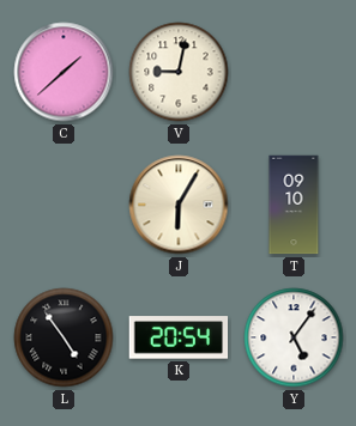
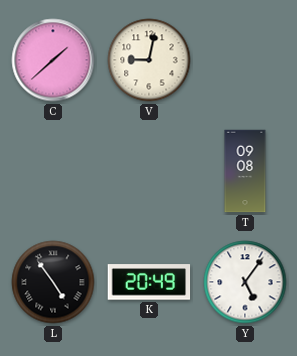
J: 6:05 -> none (179, 205)
T: 09:10 -> 09:08 (245, 171)
K: 20:54 -> 20:49 (149, 282)
